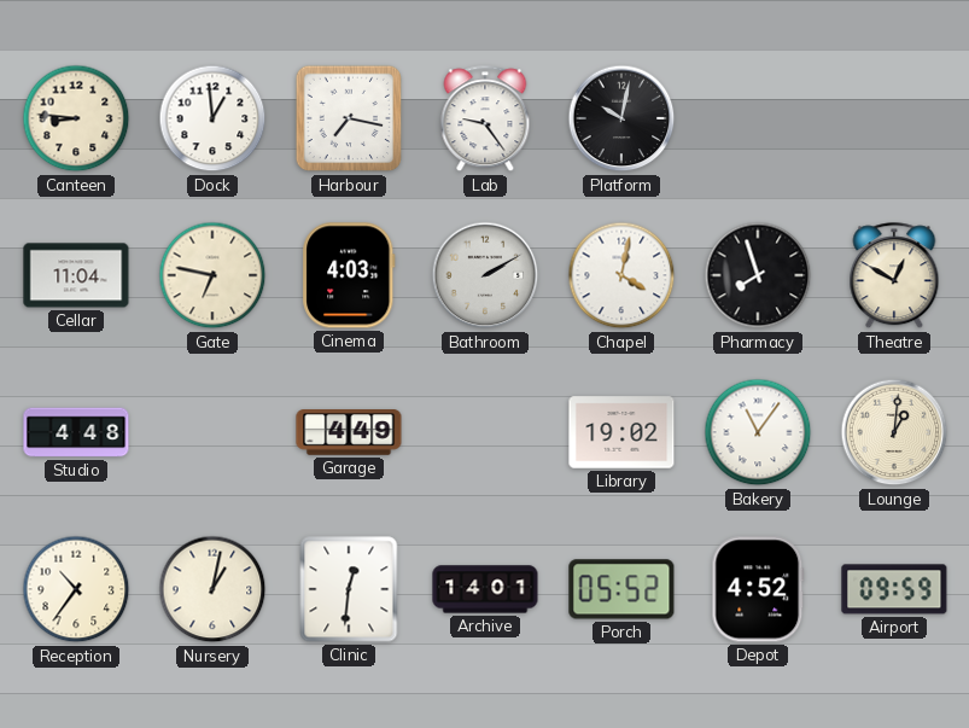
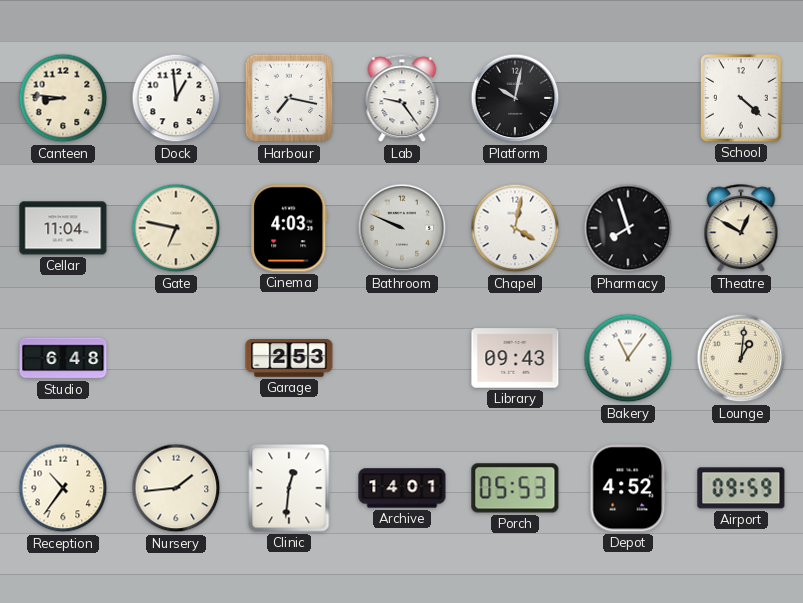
School: none -> 4:22 (742, 98)
Bathroom: 2:10 -> 9:49 (402, 228)
Studio: 4:48 -> 6:48 (63, 358)
Garage: 4:49 -> 2:53 (289, 358)
Library: 19:02 -> 09:43 (515, 358)
Nursery: 1:02 -> 1:44 (176, 488)
Porch: 05:52 -> 05:53 (515, 488)
